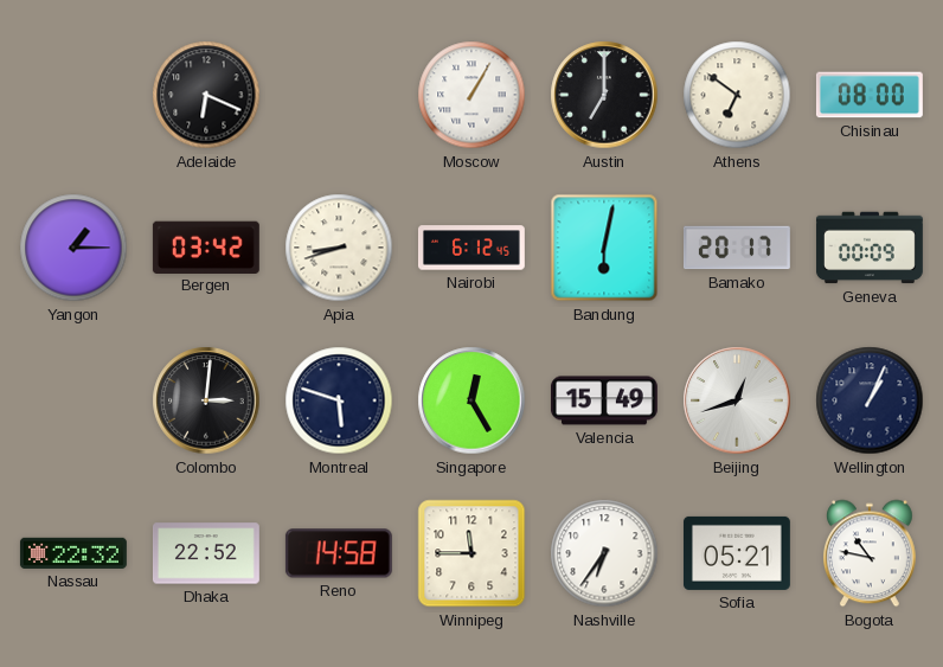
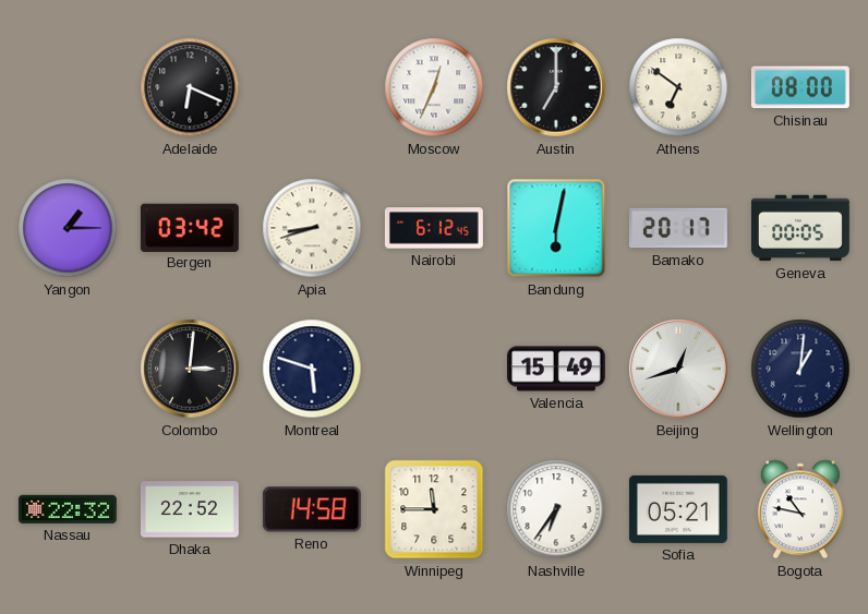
Moscow: 1:05 -> 12:34 (434, 87)
Geneva: 00:09 -> 00:05 (800, 228)
Singapore: 12:25 -> none (471, 400)
Wellington: 1:04 -> 1:01 (800, 369)
